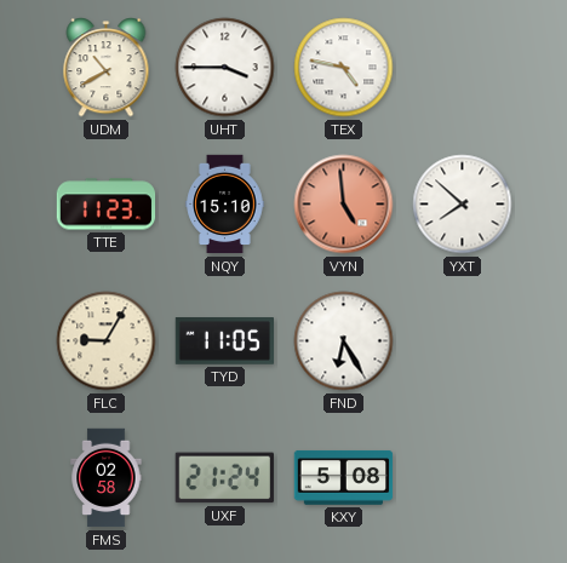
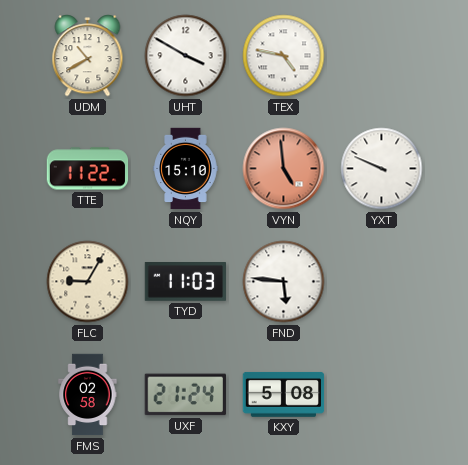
UHT: 3:45 -> 3:50 (186, 56)
TTE: 11:23 -> 11:22 (88, 169)
YXT: 7:52 -> 9:49 (382, 169)
TYD: 11:05 -> 11:03 (186, 282)
FND: 6:25 -> 5:46 (284, 282)
